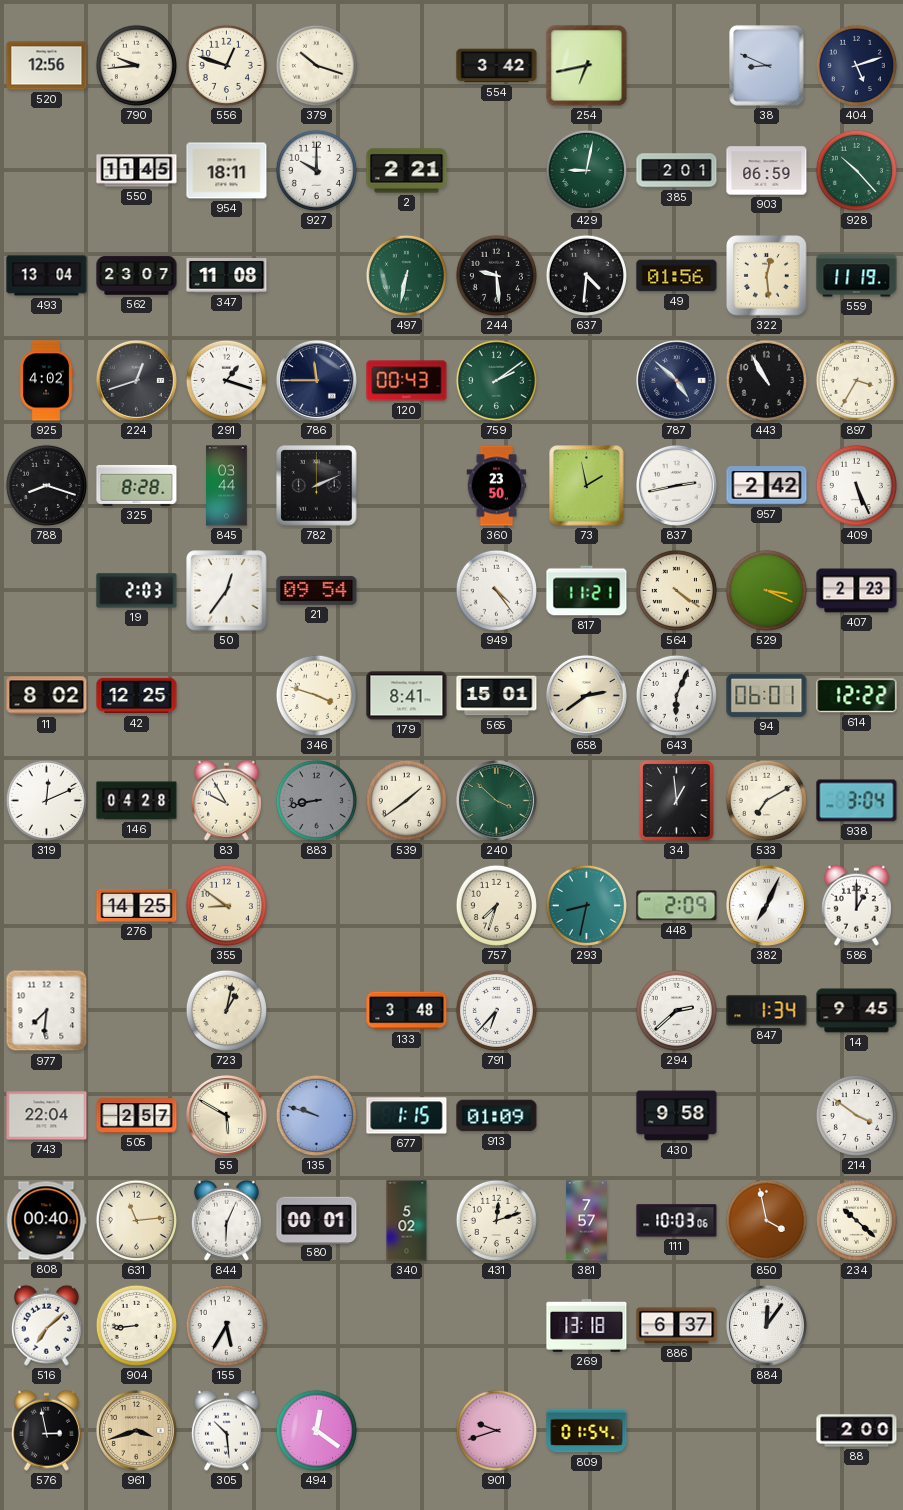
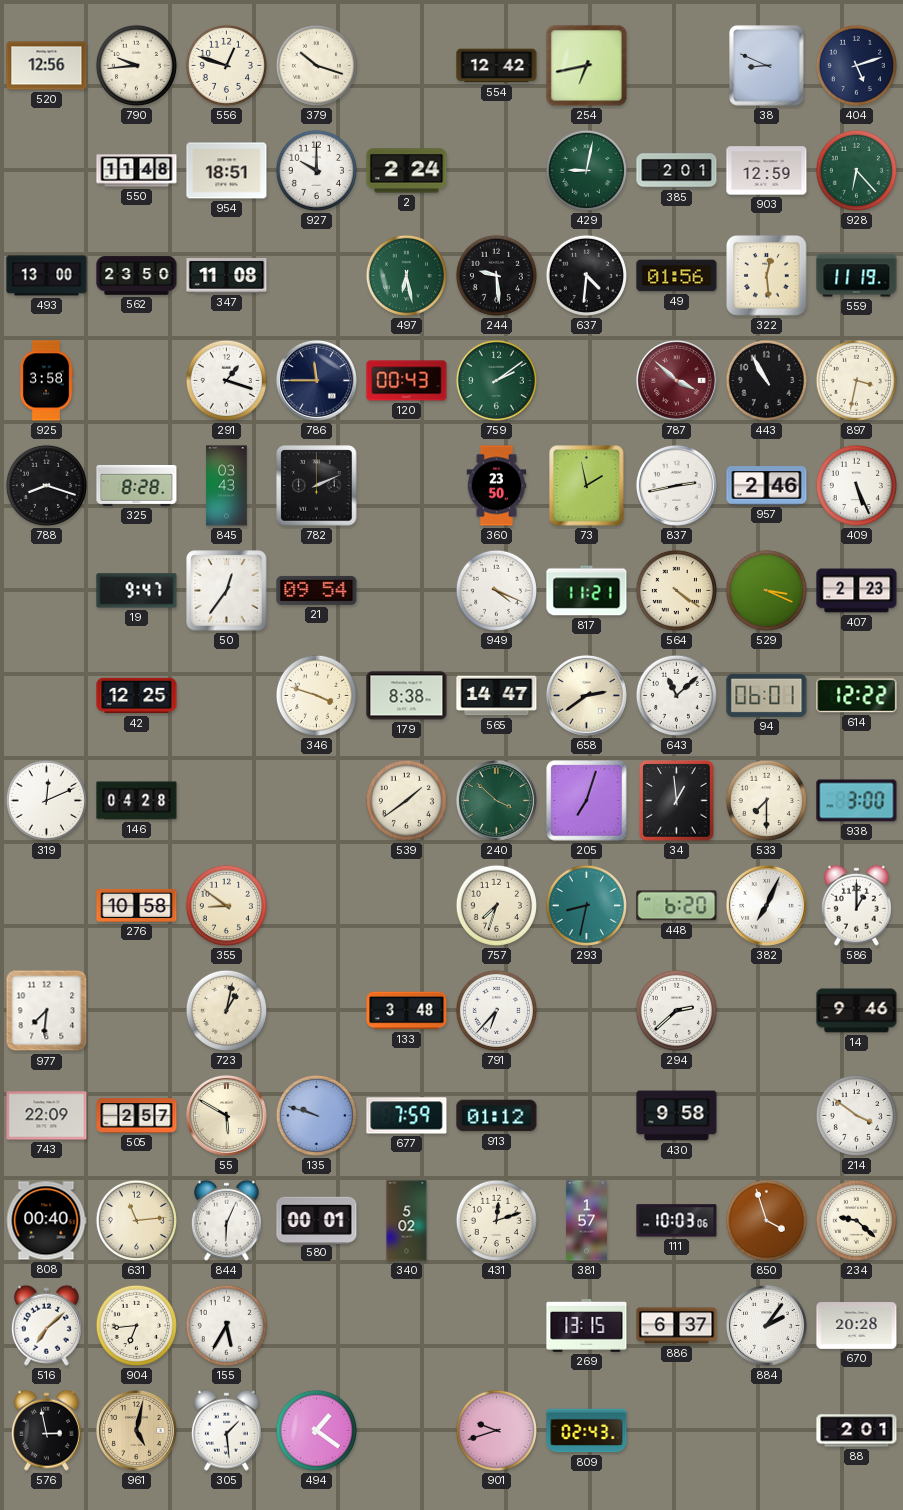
554: 3:42 -> 12:42 (497, 66)
550: 11:45 -> 11:48 (137, 171)
954: 18:11 -> 18:51 (227, 171)
2: 2:21 -> 2:24 (407, 171)
903: 06:59 -> 12:59 (767, 171)
928: 10:23 -> 6:23 (856, 170)
493: 13:04 -> 13:00 (47, 276)
562: 23:07 -> 23:50 (137, 276)
497: 6:32 -> 6:28 (406, 275)
925: 4:02 -> 3:58 (46, 381)
224: 12:42 -> none (136, 380)
787: 4:52 -> 3:52 (676, 380)
787 dial: navy -> burgundy (676, 380)
897: 3:35 -> 3:32 (856, 380)
845: 03:44 -> 03:43 (227, 486)
957: 2:42 -> 2:46 (767, 486)
19: 2:03 -> 9:47 (137, 591)
949: 4:24 -> 4:19 (496, 590)
11: 8:02 -> none (47, 696)
179: 8:41 -> 8:38 (407, 696)
565: 15:01 -> 14:47 (497, 696)
643: 6:04 -> 11:08 (676, 695)
83: 9:55 -> none (226, 800)
883: 8:43 -> none (316, 800)
205: none -> 7:03 (587, 801)
533: 7:10 -> 7:30 (766, 800)
938: 3:04 -> 3:00 (857, 801)
276: 14:25 -> 10:58 (137, 905)
448: 2:09 -> 6:20 (677, 906)
847: 1:34 -> none (767, 1011)
14: 9:45 -> 9:46 (857, 1011)
743: 22:04 -> 22:09 (47, 1116)
677: 1:15 -> 7:59 (407, 1116)
913: 01:09 -> 01:12 (497, 1116)
381: 7:57 -> 1:57 (586, 1221)
850: 3:58 -> 3:57 (766, 1220)
234: 10:22 -> 9:22 (856, 1220)
904: 8:44 -> 6:44 (136, 1325)
269: 13:18 -> 13:15 (587, 1325)
884: 12:06 -> 2:06 (766, 1325)
670: none -> 20:28 (857, 1326)
961: 3:42 -> 5:02 (136, 1430)
305: 10:29 -> 1:29 (226, 1430)
494: 12:21 -> 1:21 (316, 1430)
809: 01:54 -> 02:43 (587, 1431)
88: 2:00 -> 2:01 (857, 1431)
